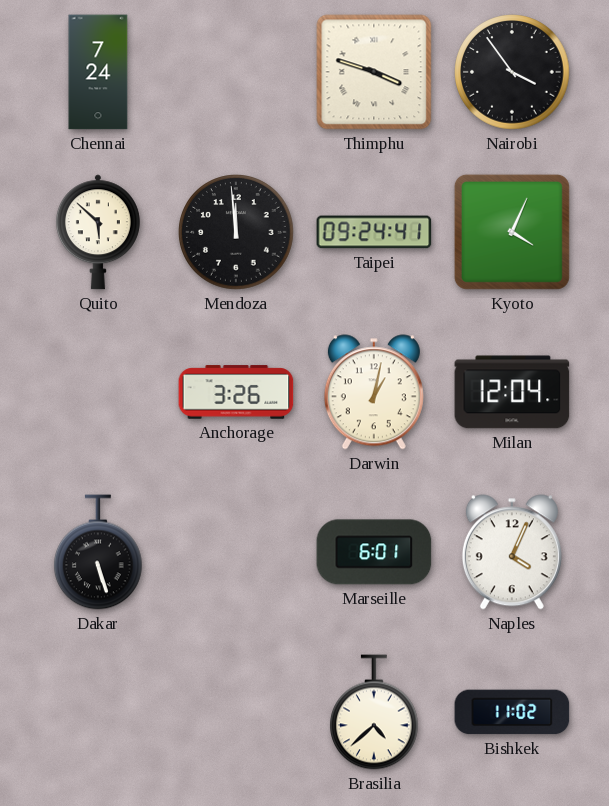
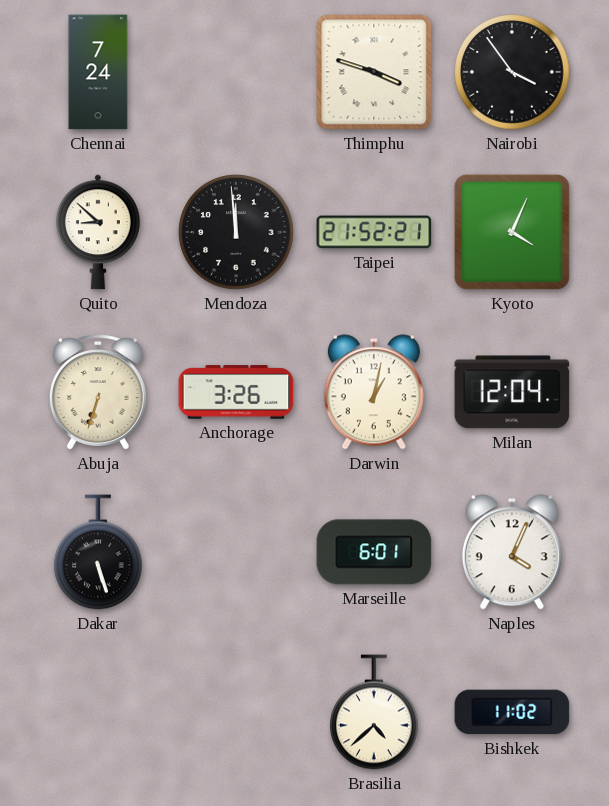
Quito: 5:52 -> 8:52 (98, 232)
Taipei: 09:24 -> 21:52 (374, 232)
Abuja: none -> 6:33 (98, 392)
